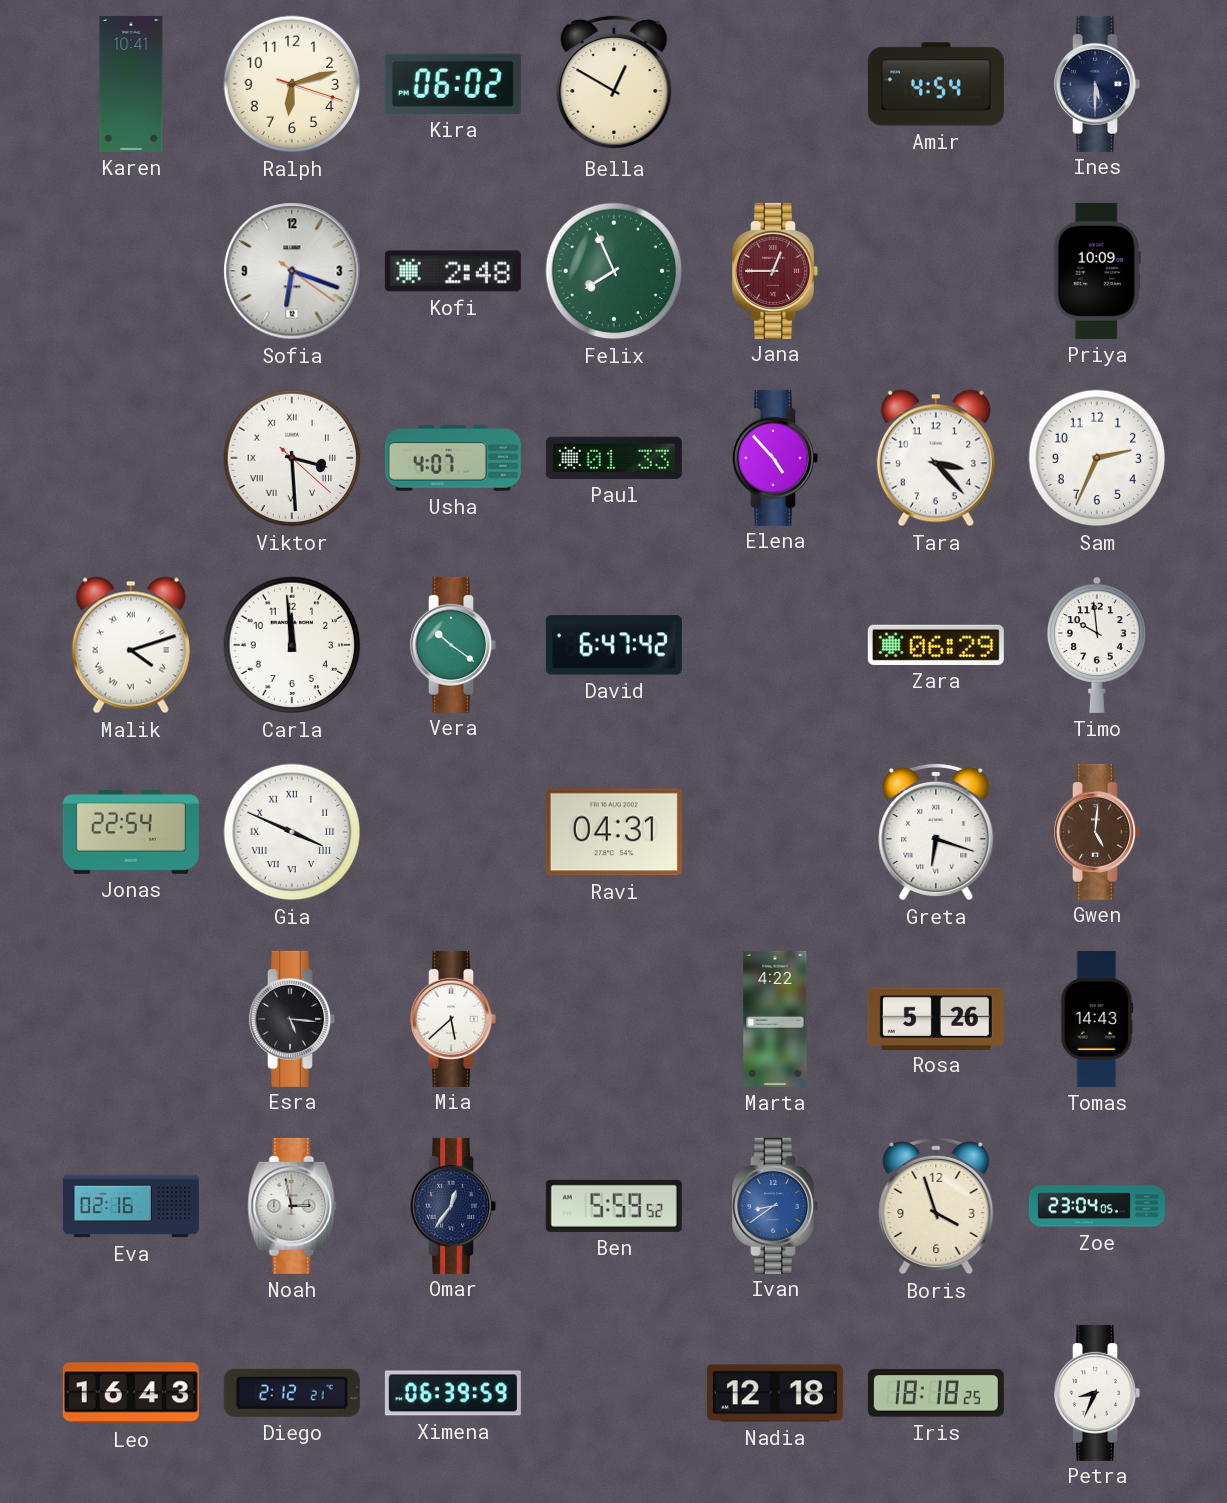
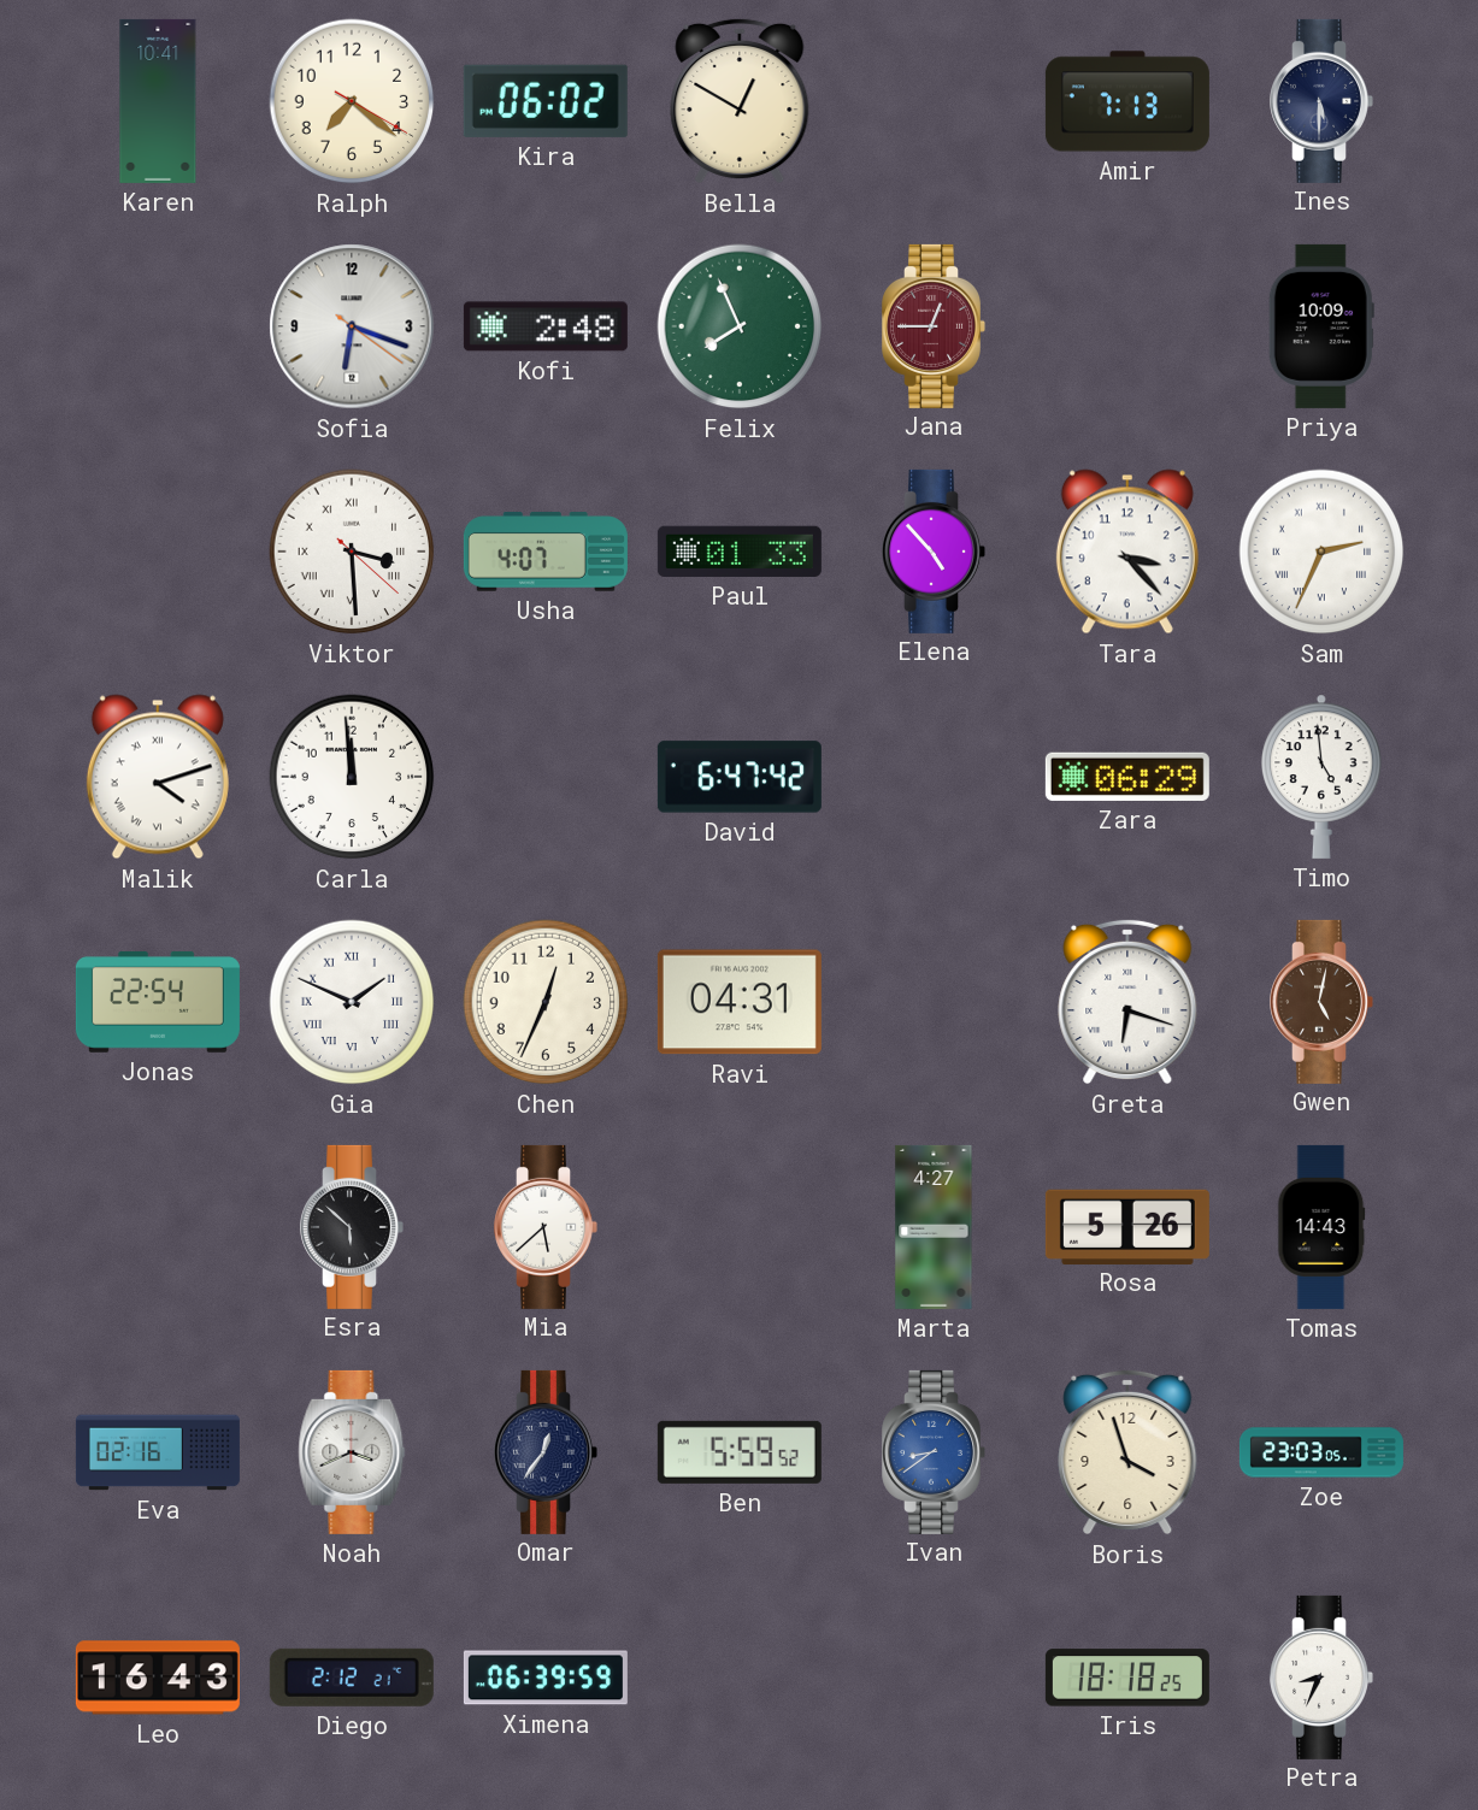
Ralph: 6:12 -> 7:21 (352, 101)
Amir: 4:54 -> 7:13 (1127, 101)
Sam numerals: Arabic -> Roman (1321, 552)
Vera: 10:21 -> none (453, 645)
Timo: 9:59 -> 4:59 (1321, 777)
Gia: 3:49 -> 1:49 (352, 1002)
Chen: none -> 12:34 (546, 1002)
Gwen: 5:01 -> 5:02 (1321, 1002)
Esra: 5:16 -> 5:52 (352, 1227)
Marta: 4:22 -> 4:27 (934, 1227)
Noah: 2:58 -> 3:41 (352, 1452)
Zoe: 23:04 -> 23:03 (1321, 1452)
Nadia: 12:18 -> none (775, 1393)
